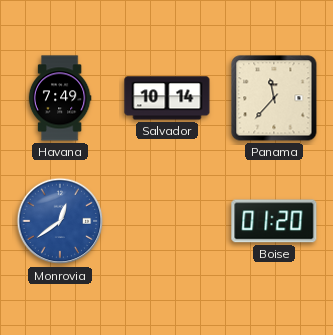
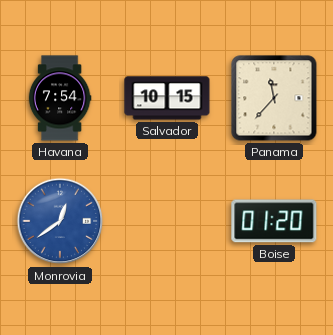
Havana: 7:49 -> 7:54 (60, 98)
Salvador: 10:14 -> 10:15 (167, 98)
